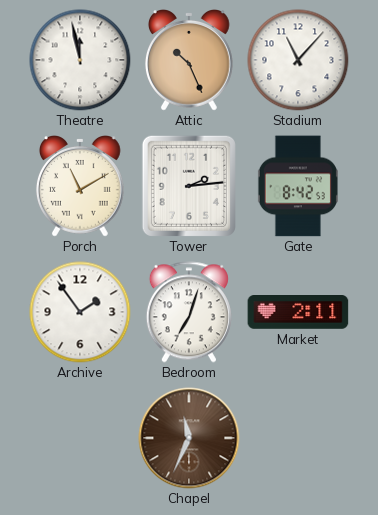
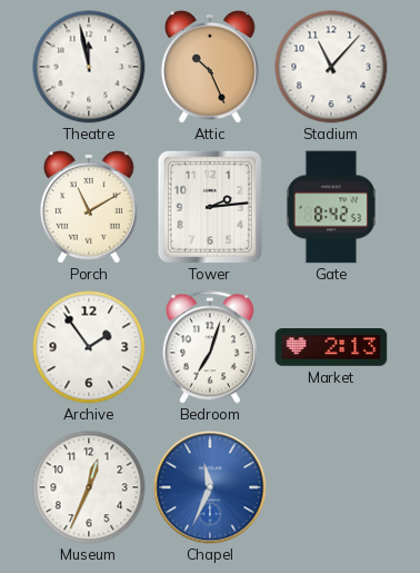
Market: 2:11 -> 2:13 (331, 348)
Museum: none -> 12:34 (89, 487)
Chapel dial: brown -> blue (210, 487)
